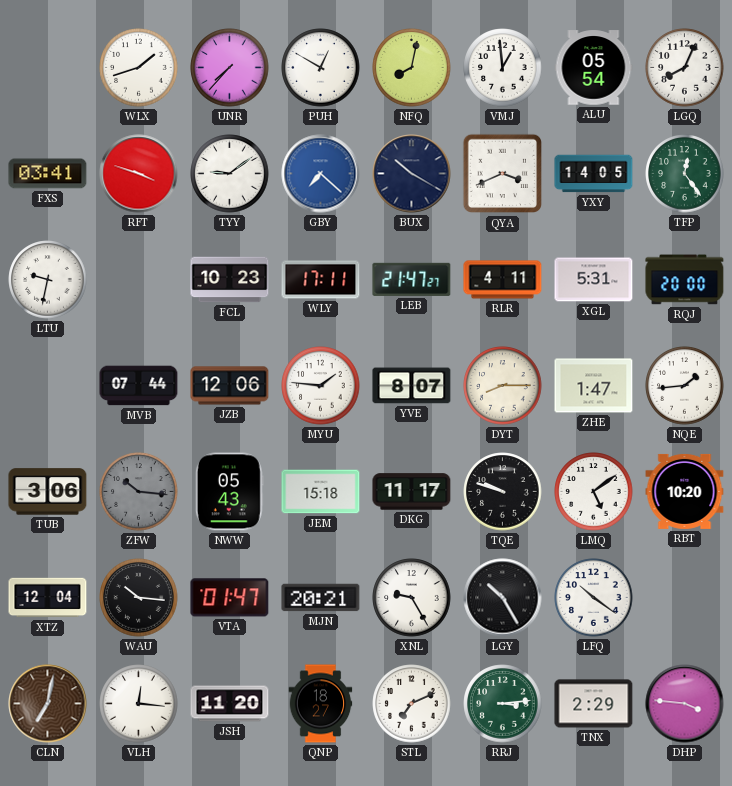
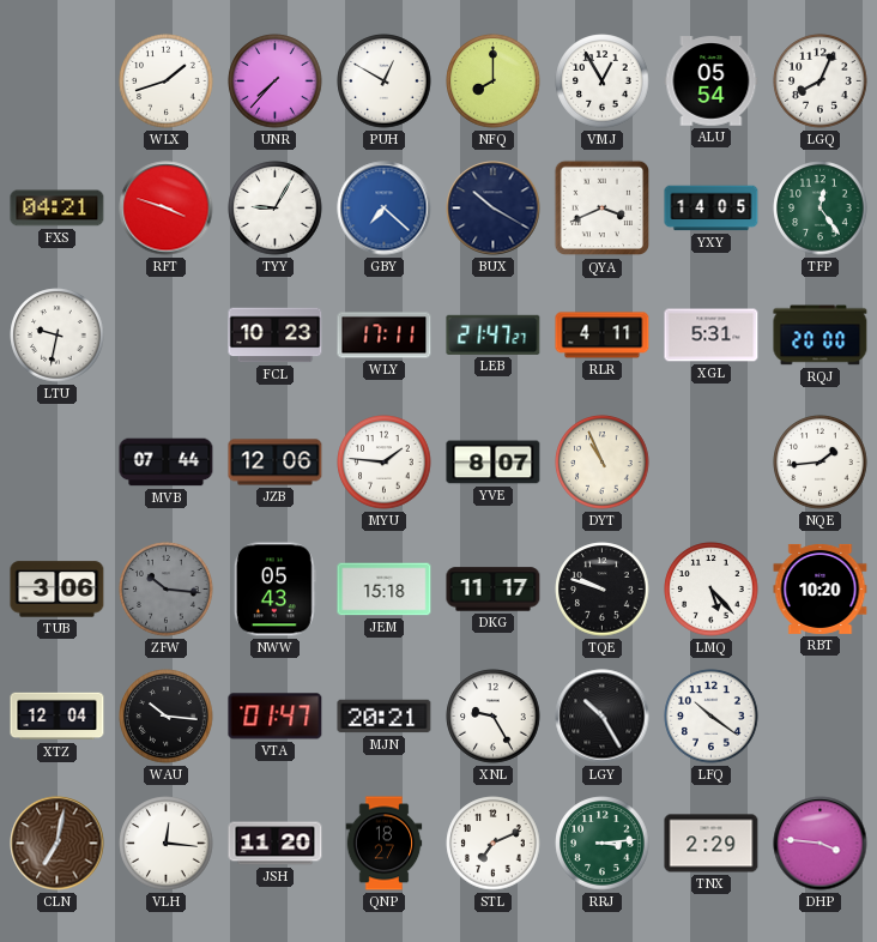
NFQ: 8:02 -> 8:00 (494, 81)
VMJ: 12:59 -> 12:55 (603, 81)
FXS: 03:41 -> 04:21 (58, 209)
TYY: 9:09 -> 9:05 (276, 209)
DYT: 8:15 -> 10:56 (603, 463)
ZHE: 1:47 -> none (594, 386)
LMQ: 5:09 -> 5:23 (712, 590)
